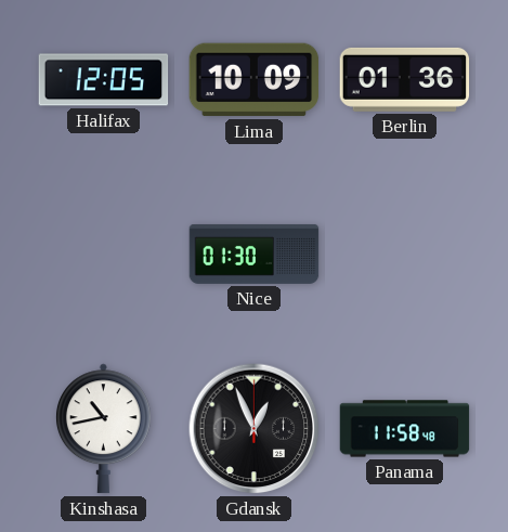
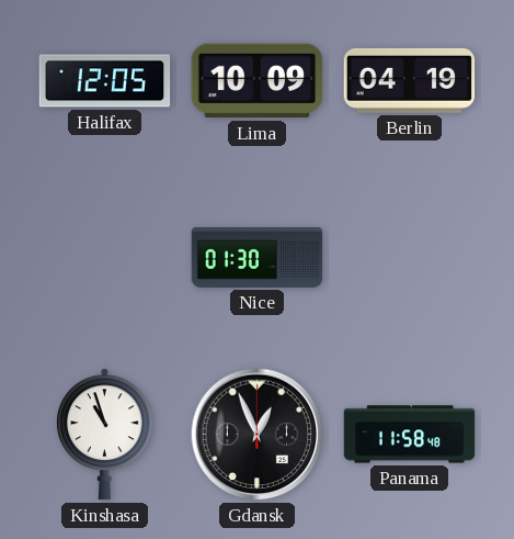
Berlin: 01:36 -> 04:19 (410, 80)
Kinshasa: 10:43 -> 10:57 (104, 435)
